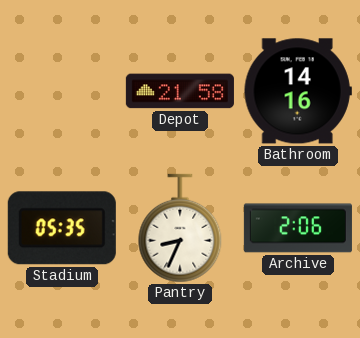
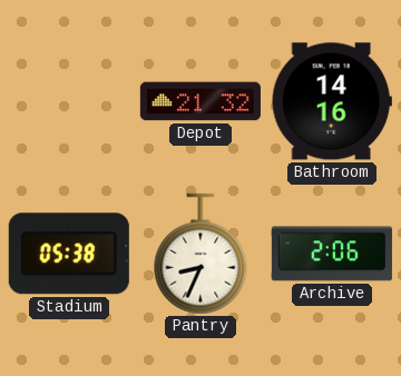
Depot: 21:58 -> 21:32 (200, 101)
Stadium: 05:35 -> 05:38 (69, 254)
